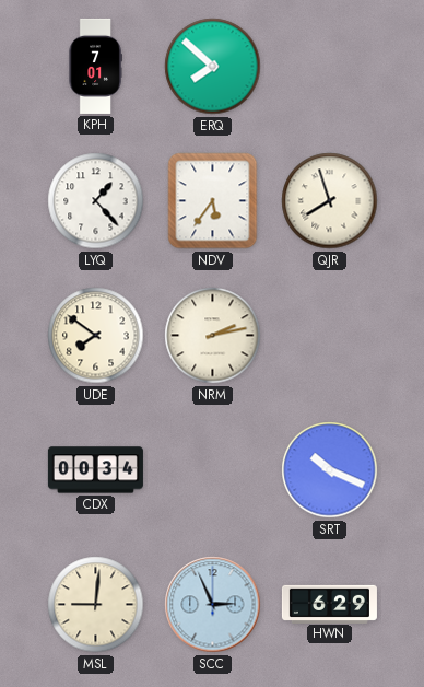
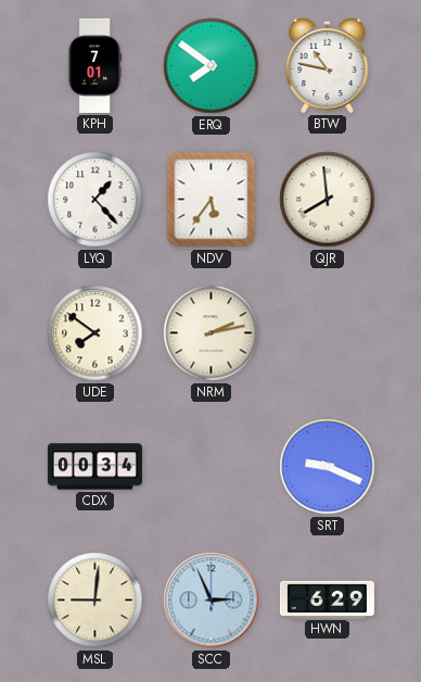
ERQ: 7:52 -> 7:51 (212, 66)
BTW: none -> 10:47 (328, 65)
QJR: 7:57 -> 7:59 (328, 200)
SRT: 10:19 -> 9:19 (328, 467)
